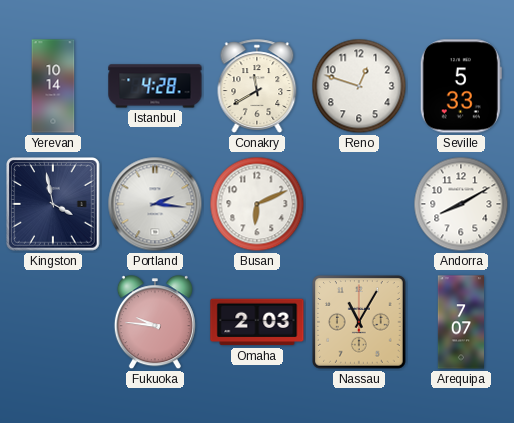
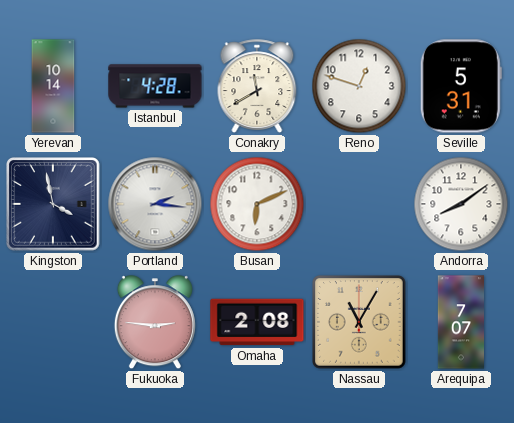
Seville: 5:33 -> 5:31 (461, 86)
Andorra: 8:10 -> 8:09 (461, 204)
Fukuoka: 9:46 -> 2:46 (155, 323)
Omaha: 2:03 -> 2:08 (257, 322)
